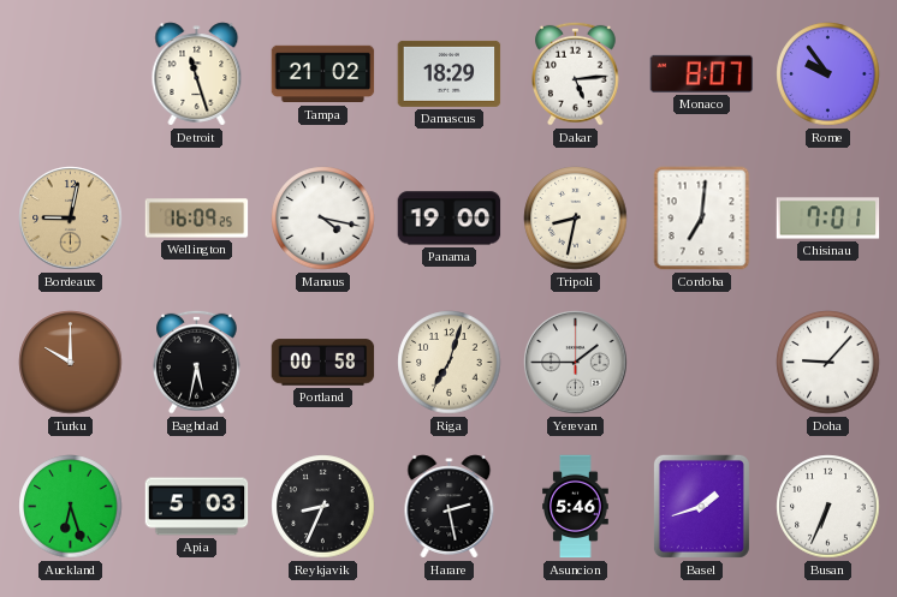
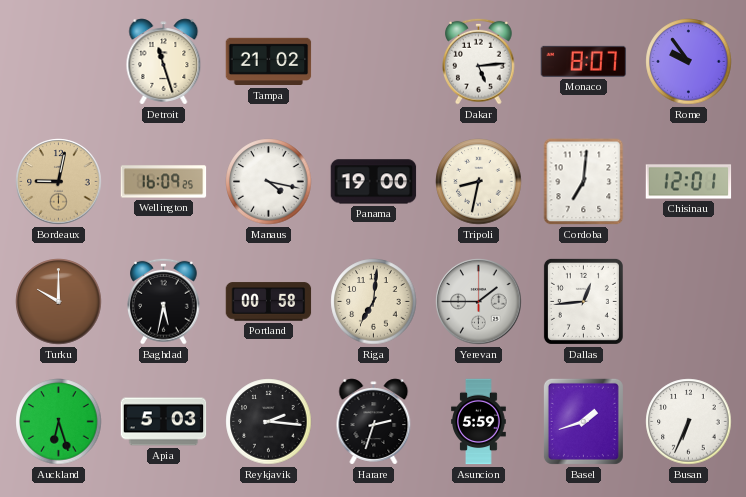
Damascus: 18:29 -> none (450, 73)
Chisinau: 7:01 -> 12:01 (689, 182)
Riga: 7:03 -> 7:01 (374, 302)
Dallas: none -> 12:44 (583, 301)
Doha: 9:07 -> none (828, 363)
Reykjavik: 8:34 -> 2:16 (269, 422)
Harare: 2:28 -> 2:33 (374, 422)
Asuncion: 5:46 -> 5:59 (479, 422)
